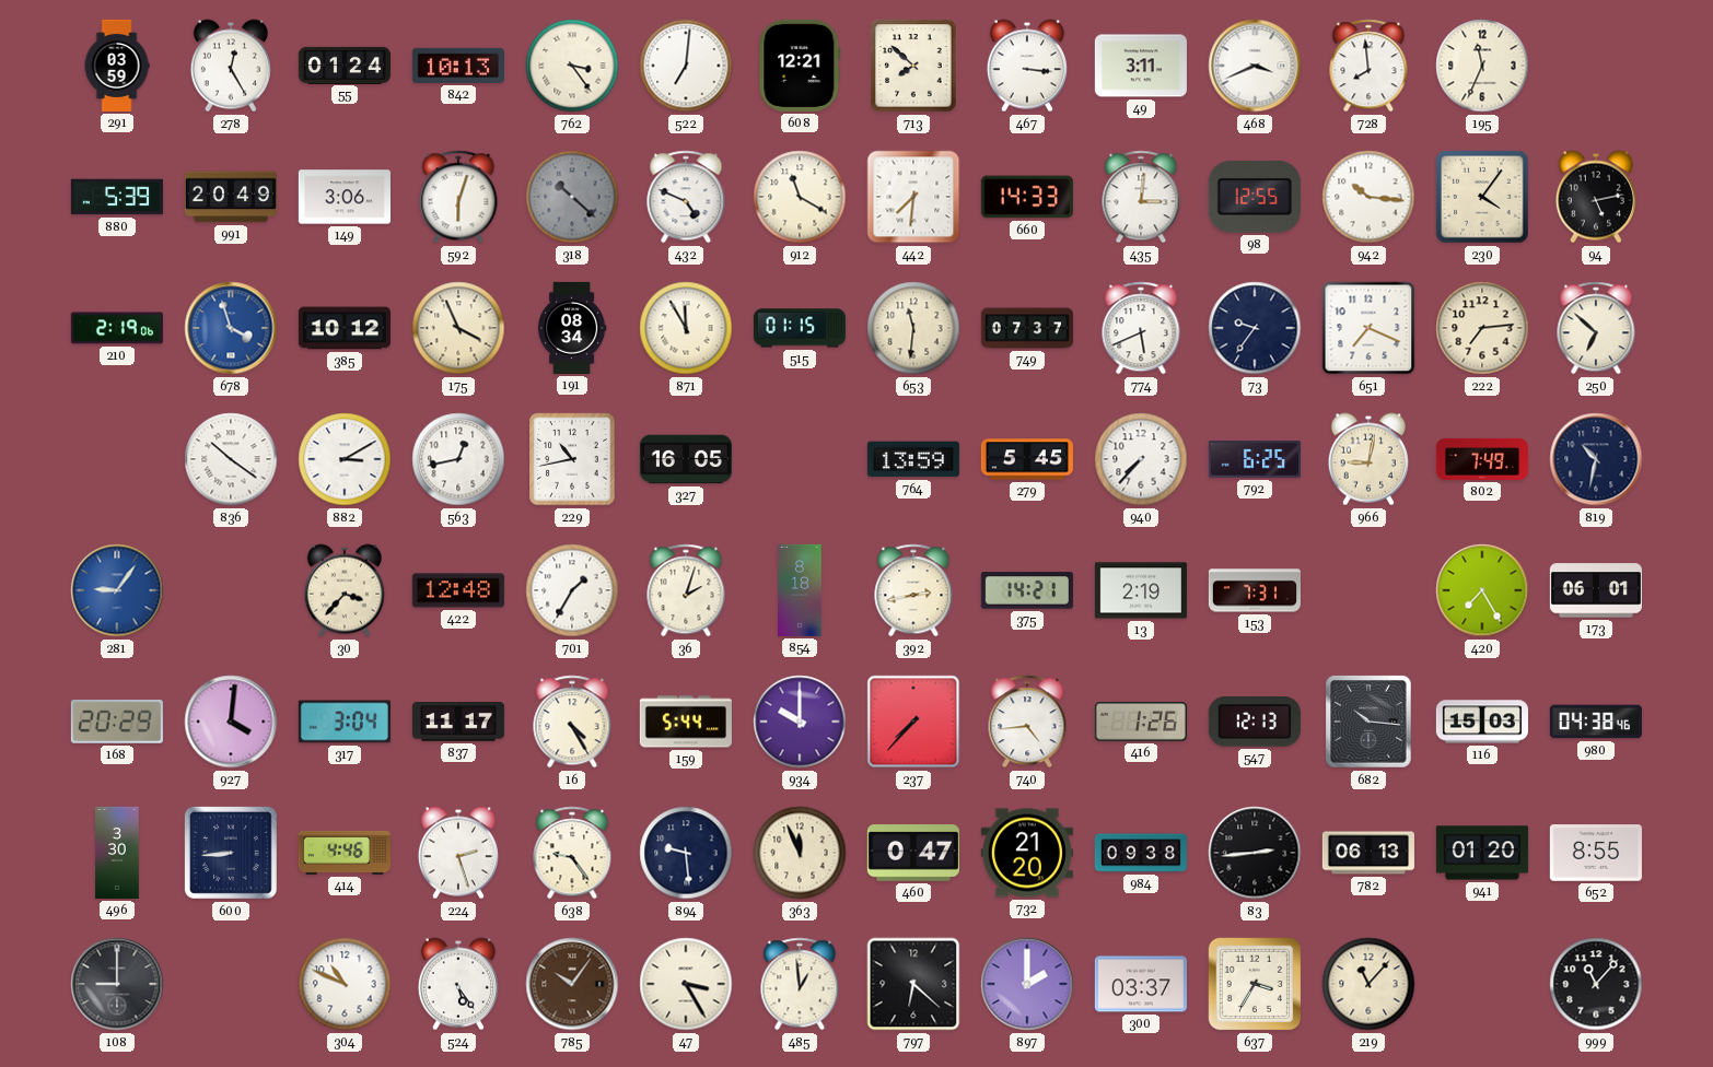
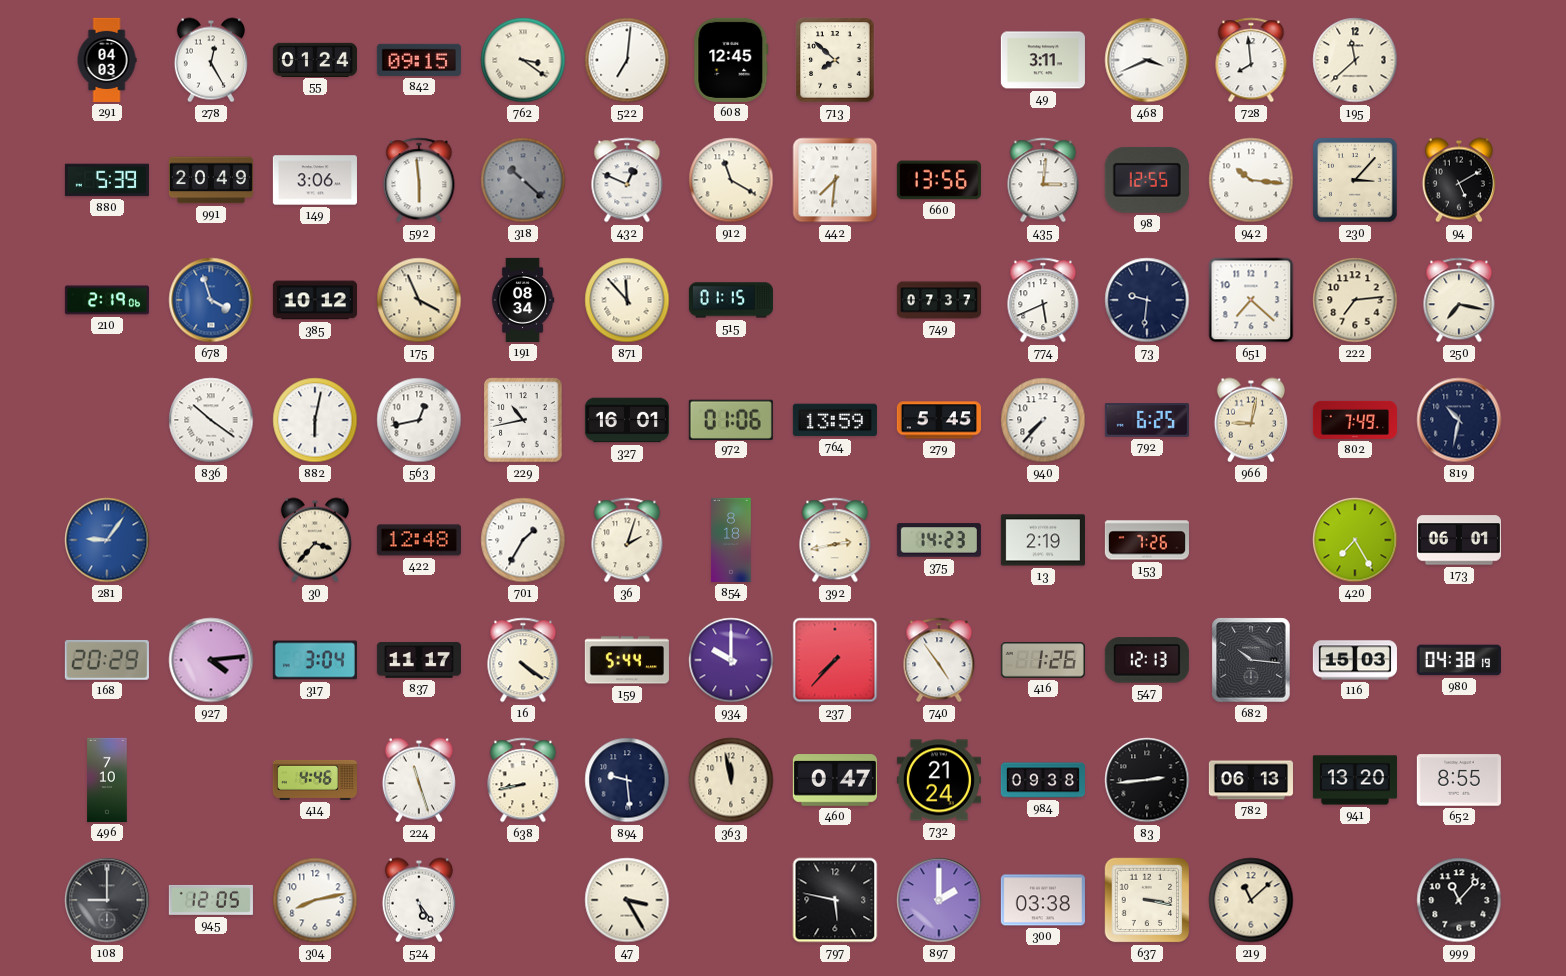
291: 03:59 -> 04:03 (107, 60)
842: 10:13 -> 09:15 (419, 60)
762: 3:24 -> 3:21 (523, 60)
608: 12:21 -> 12:45 (731, 60)
467: 3:16 -> none (1027, 66)
195: 11:34 -> 11:38 (1355, 60)
592: 6:03 -> 5:59 (419, 180)
432: 4:49 -> 12:49 (627, 180)
660: 14:33 -> 13:56 (939, 180)
230: 4:06 -> 3:07 (1355, 180)
94: 5:13 -> 5:10 (1459, 180)
871: 11:55 -> 11:53 (627, 300)
653: 11:31 -> none (913, 328)
73: 9:36 -> 9:31 (1147, 300)
651: 7:19 -> 7:22 (1251, 300)
250: 6:52 -> 7:17 (1459, 300)
882: 3:10 -> 6:02 (315, 420)
327: 16:05 -> 16:01 (627, 420)
972: none -> 01:06 (731, 419)
375: 14:21 -> 14:23 (939, 540)
153: 7:31 -> 7:26 (1147, 540)
927: 4:01 -> 4:14 (211, 660)
16: 4:25 -> 4:21 (523, 660)
740: 4:44 -> 4:54 (939, 660)
980: 04:38:46 -> 04:38:19 (1459, 660)
496: 3:30 -> 7:10 (107, 780)
600: 8:44 -> none (231, 853)
224: 2:27 -> 11:27 (419, 780)
638: 9:24 -> 8:43 (523, 780)
363: 11:56 -> 11:58 (731, 780)
732: 21:20 -> 21:24 (939, 780)
941: 01:20 -> 13:20 (1355, 780)
945: none -> 12:05 (211, 900)
304: 10:49 -> 8:13 (315, 900)
785: 10:06 -> none (572, 984)
485: 12:59 -> none (800, 984)
797: 6:22 -> 5:47 (835, 900)
300: 03:37 -> 03:38 (1043, 900)
637: 3:35 -> 3:17 (1147, 900)
219: 11:07 -> 11:08 (1251, 900)
